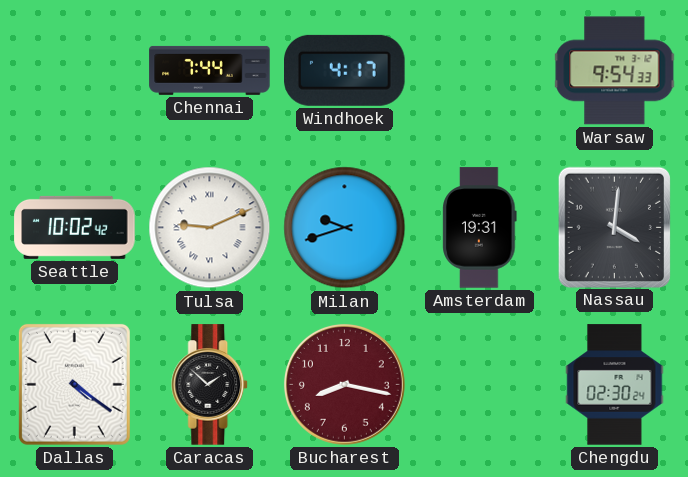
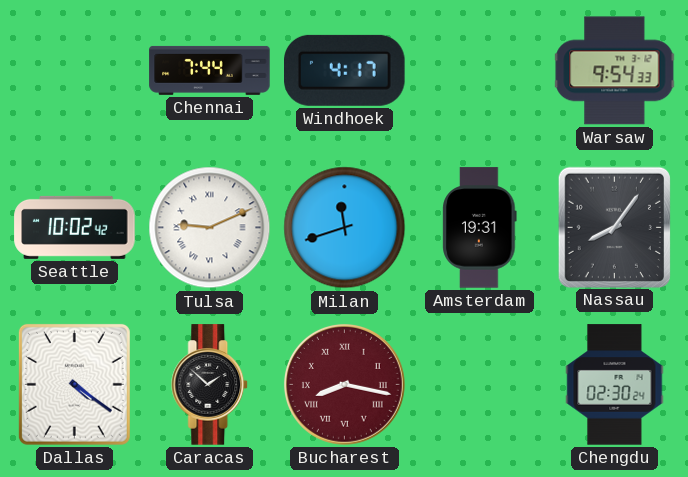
Milan: 9:42 -> 11:42 (345, 228)
Nassau: 4:01 -> 8:06 (614, 227)
Bucharest numerals: Arabic -> Roman (344, 384)
